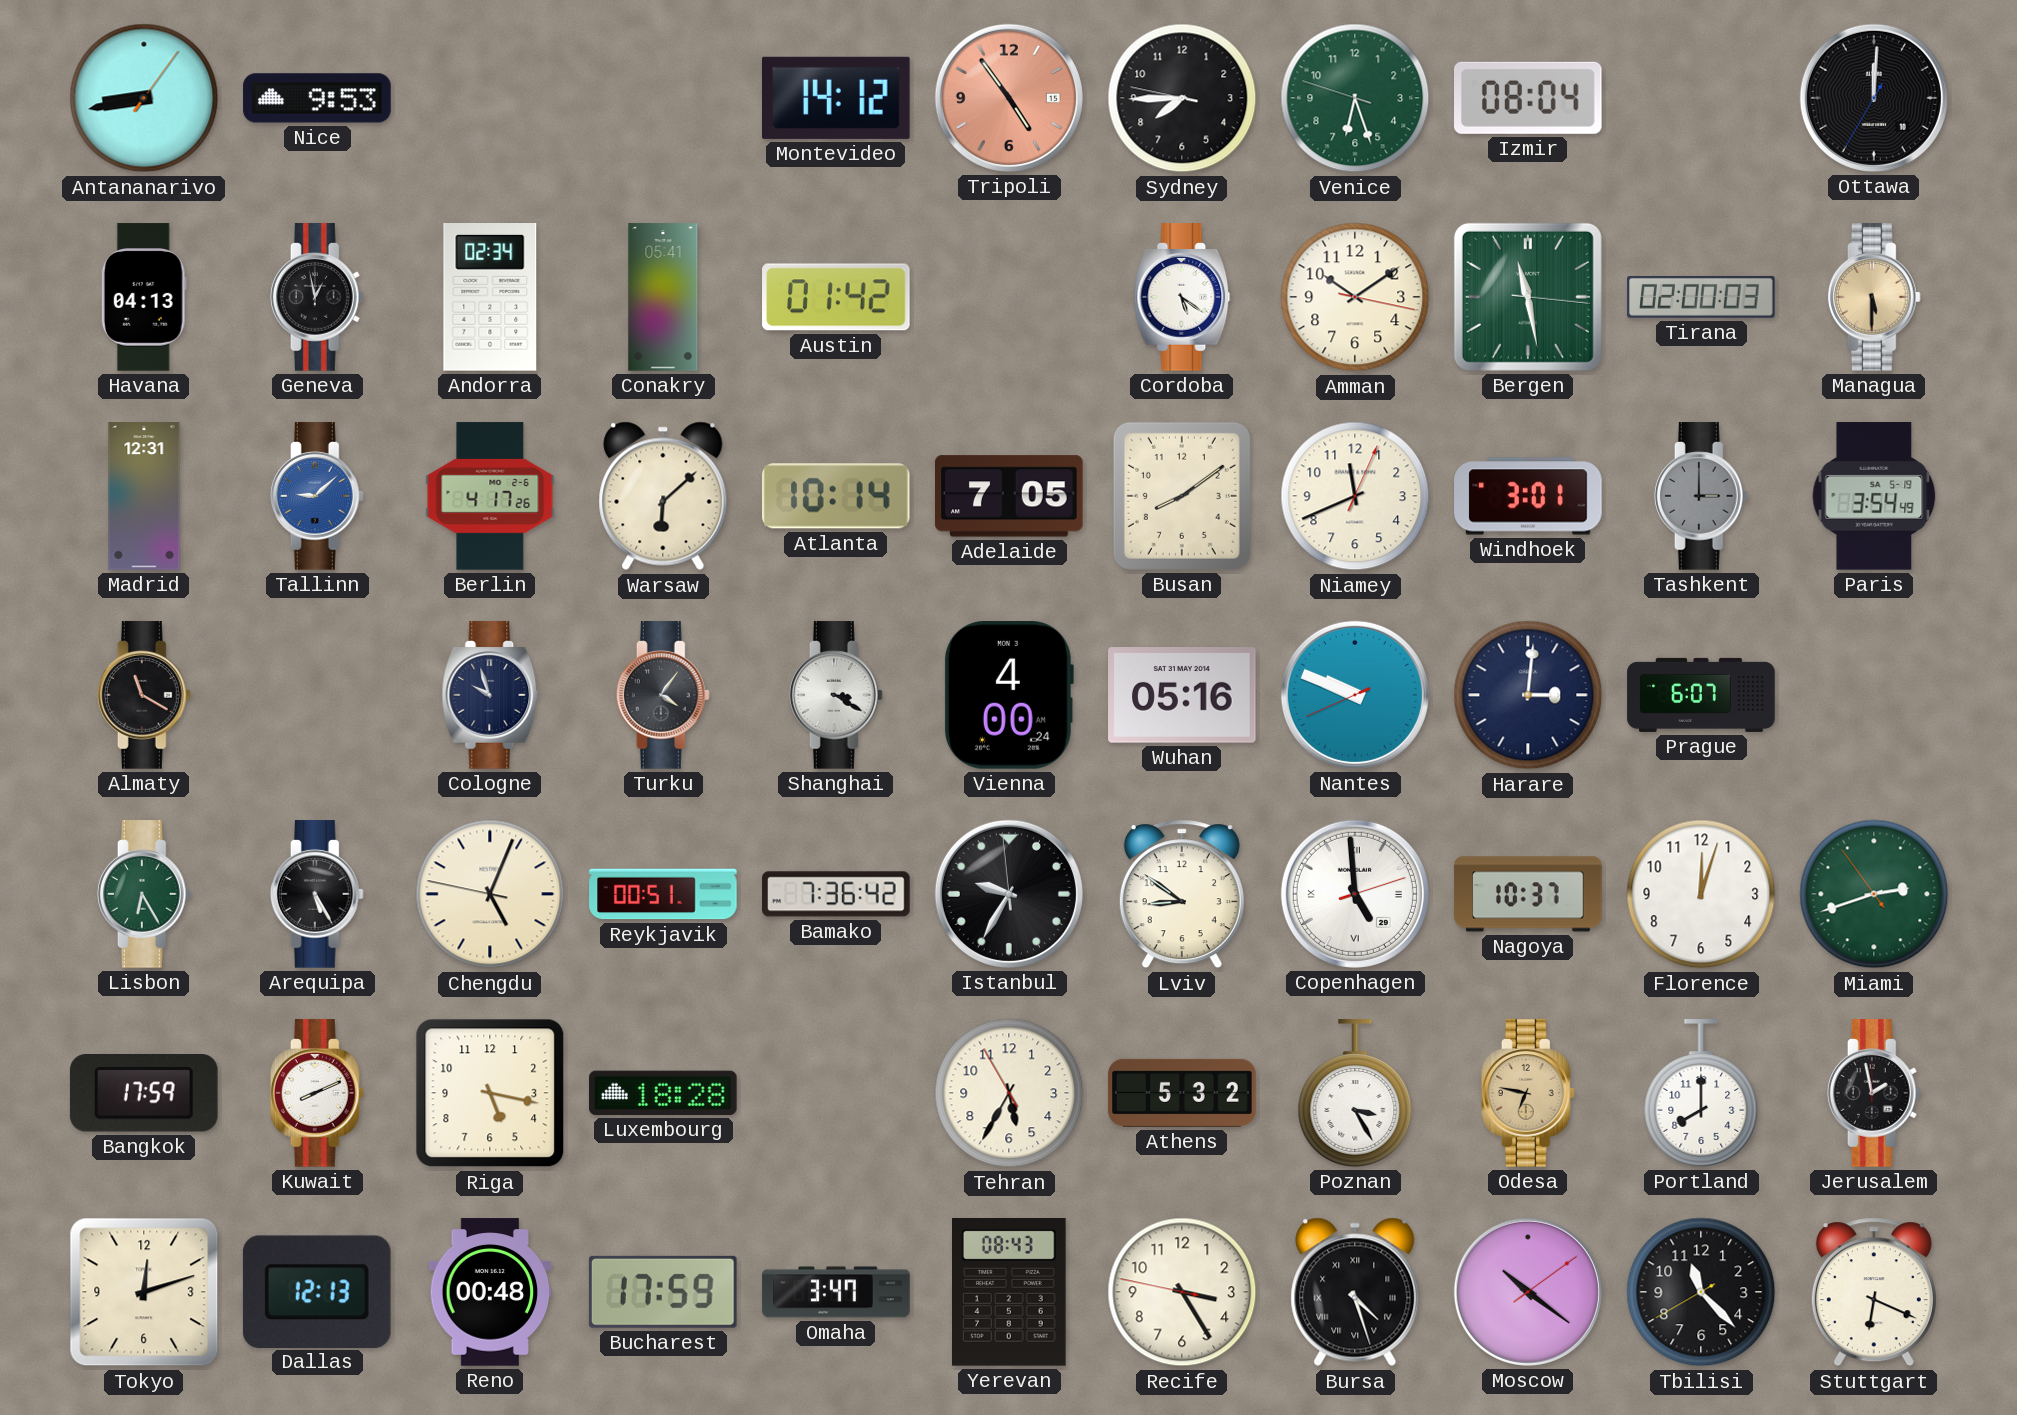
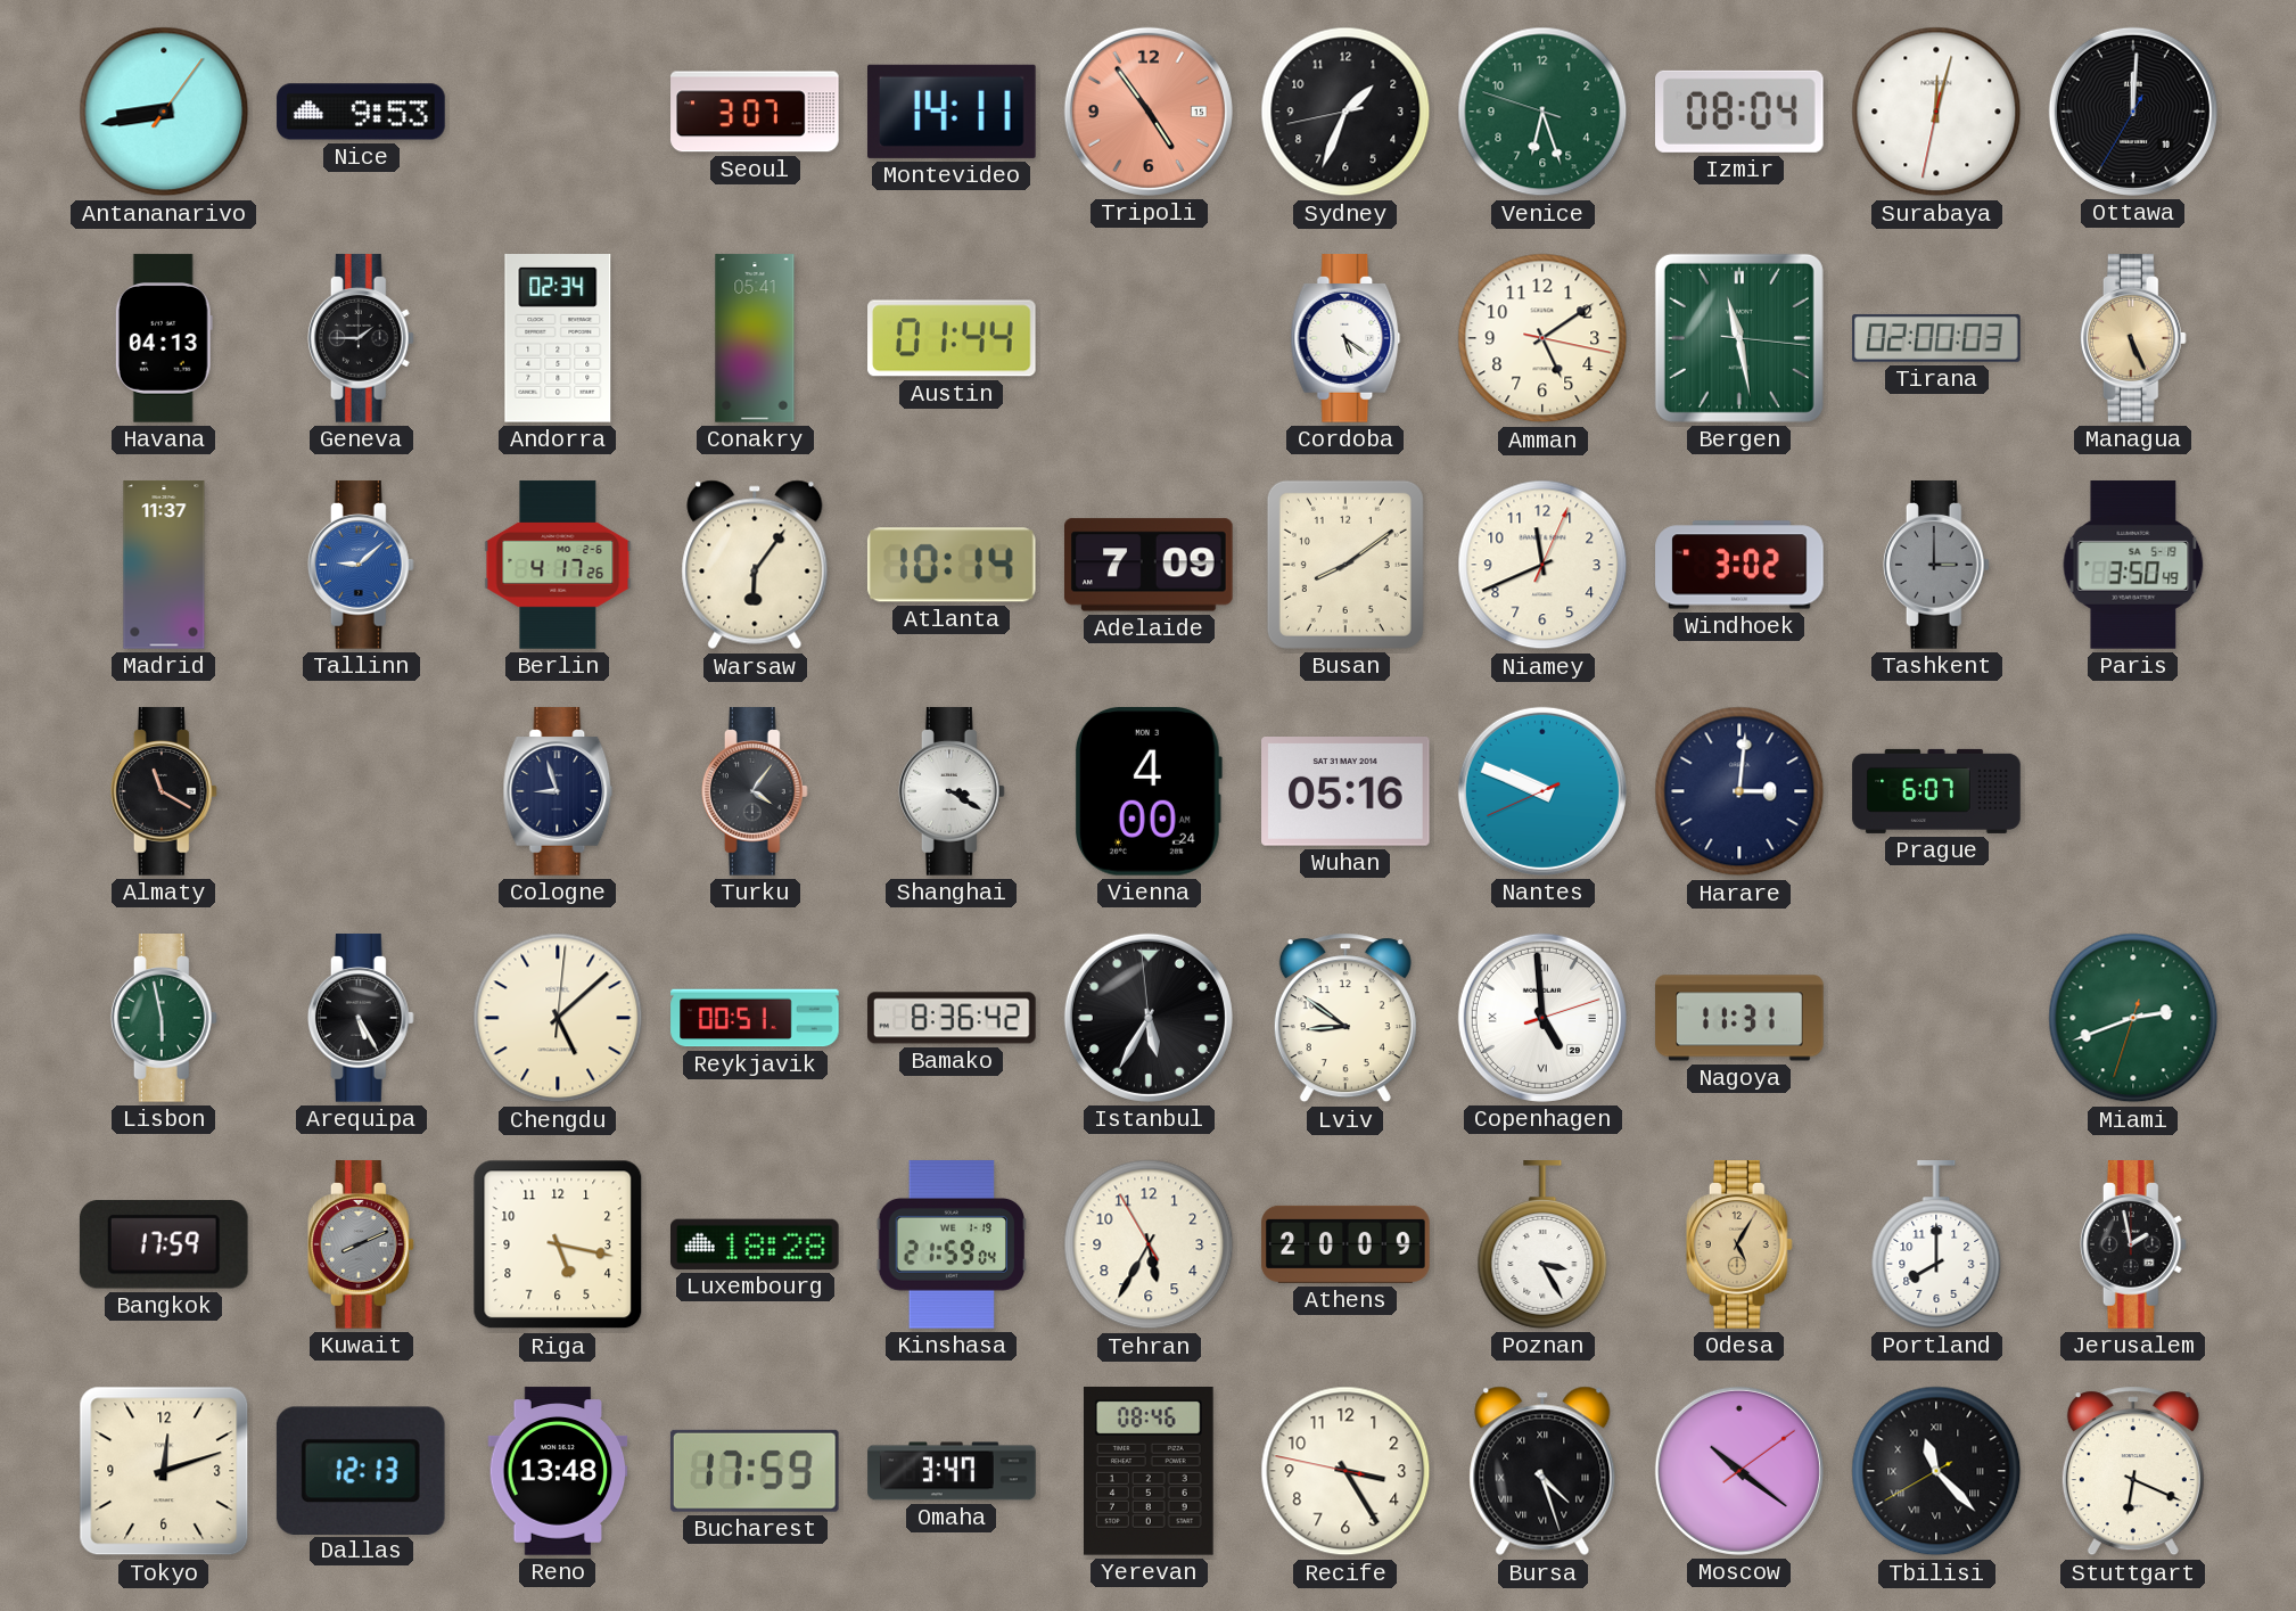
Seoul: none -> 3:07 (755, 112)
Montevideo: 14:12 -> 14:11 (953, 112)
Sydney: 7:44 -> 1:33 (1345, 112)
Surabaya: none -> 12:02 (1936, 112)
Geneva: 12:58 -> 1:45 (361, 338)
Austin: 01:42 -> 01:44 (952, 338)
Amman: 10:09 -> 5:09 (1542, 338)
Managua: 5:30 -> 5:26 (2133, 338)
Madrid: 12:31 -> 11:37 (164, 565)
Warsaw: 6:08 -> 6:06 (755, 565)
Adelaide: 7:05 -> 7:09 (1150, 565)
Windhoek: 3:01 -> 3:02 (1739, 565)
Paris: 3:54 -> 3:50 (2133, 565)
Cologne: 9:57 -> 8:57 (558, 791)
Lisbon: 6:25 -> 5:58 (164, 1018)
Chengdu: 5:03 -> 5:08 (558, 1018)
Bamako: 7:36 -> 8:36 (952, 1018)
Istanbul: 9:34 -> 5:34 (1149, 1018)
Nagoya: 10:37 -> 11:31 (1739, 1018)
Florence: 12:03 -> none (1701, 894)
Miami: 2:41:54 -> 2:41:33 (2133, 1018)
Kuwait dial: white -> grey (361, 1244)
Kinshasa: none -> 21:59 (951, 1244)
Athens: 5:32 -> 20:09 (1345, 1244)
Odesa: 6:47 -> 5:05 (1739, 1244)
Reno: 00:48 -> 13:48 (558, 1471)
Yerevan: 08:43 -> 08:46 (1150, 1472)
Tbilisi numerals: Arabic -> Roman (1936, 1471)
